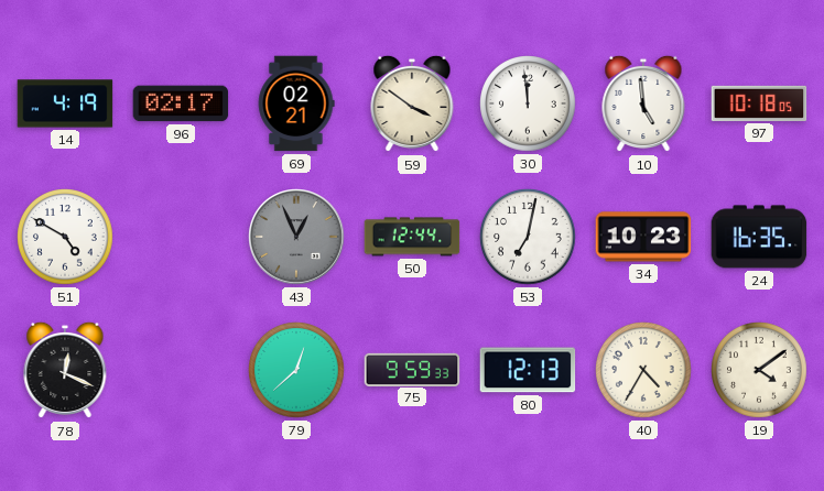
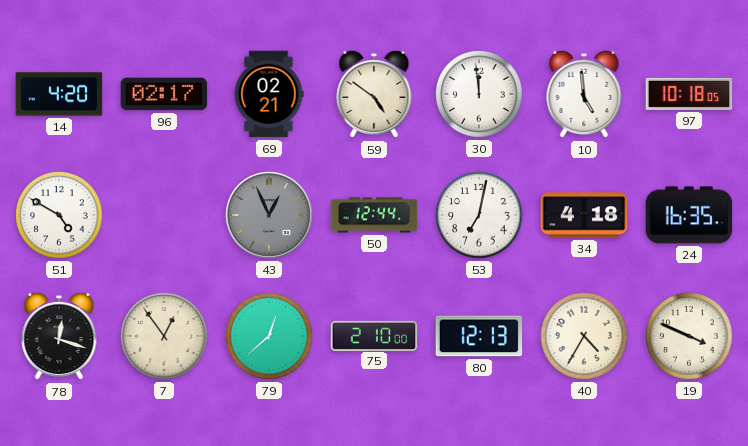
14: 4:19 -> 4:20 (59, 94)
59: 3:51 -> 4:51 (374, 94)
34: 10:23 -> 4:18 (584, 215)
78: 12:19 -> 12:18 (59, 336)
7: none -> 12:54 (164, 336)
75: 9:59 -> 2:10 (374, 335)
19: 4:09 -> 3:49 (689, 336)
